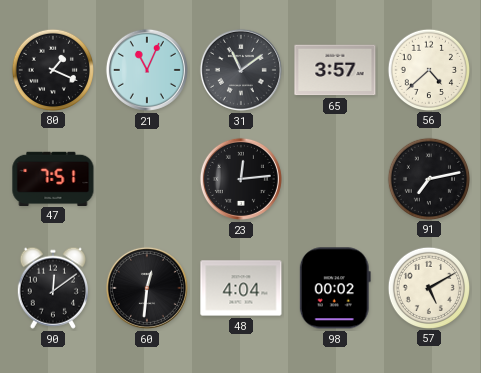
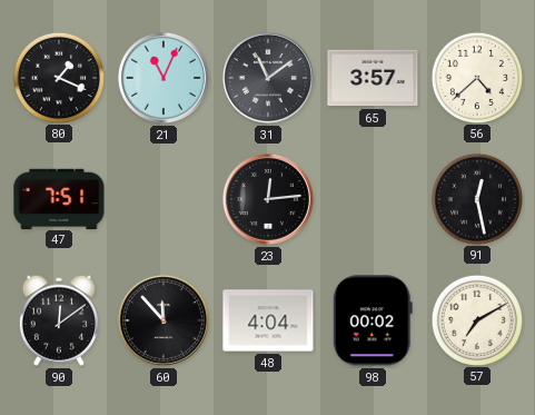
91: 7:13 -> 12:28 (476, 198)
60: 12:31 -> 11:53 (164, 320)
57: 5:10 -> 7:10 (476, 319)
